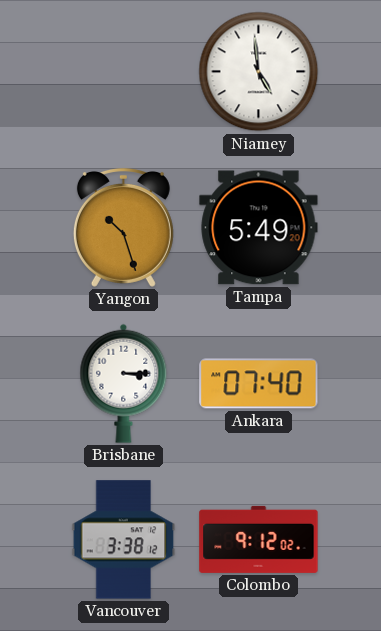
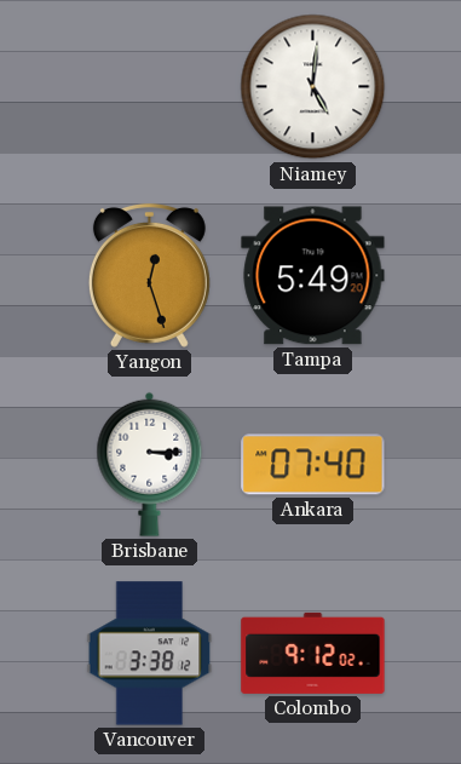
Niamey: 4:59 -> 5:01 (313, 87)
Yangon: 10:27 -> 12:27 (149, 275)
